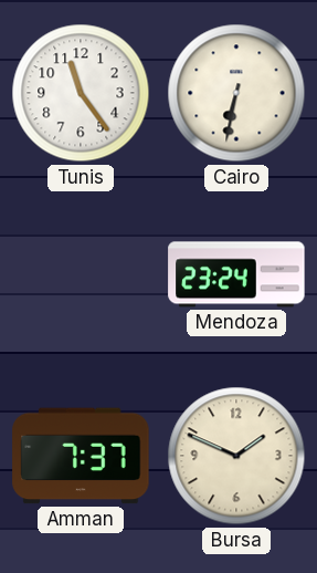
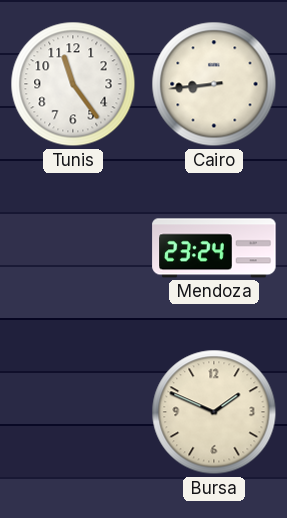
Cairo: 6:32 -> 8:44 (214, 84)
Amman: 7:37 -> none (81, 456)
